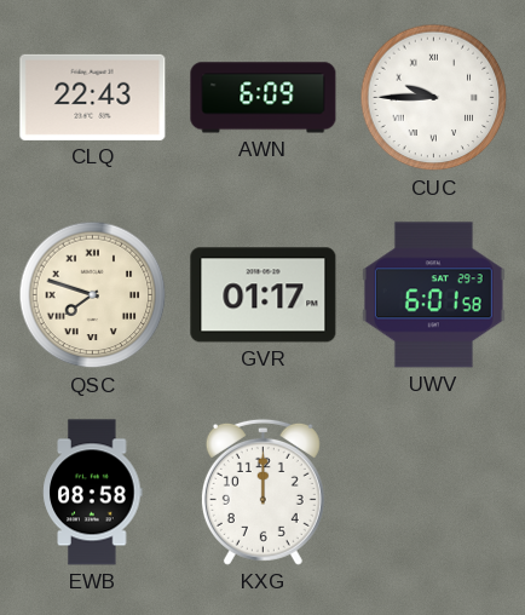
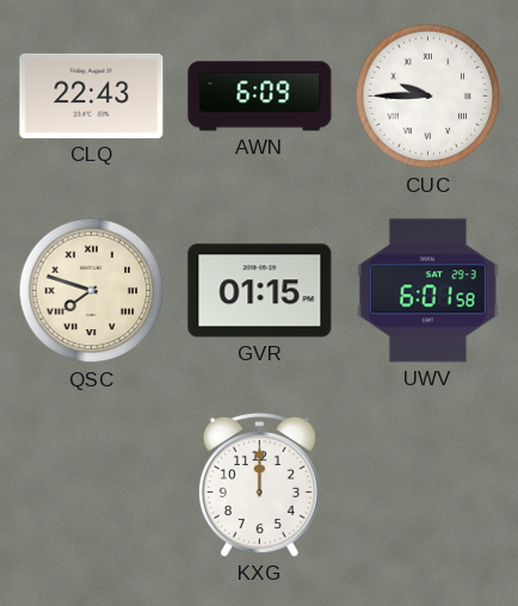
GVR: 01:17 -> 01:15 (260, 291)
EWB: 08:58 -> none (93, 493)
